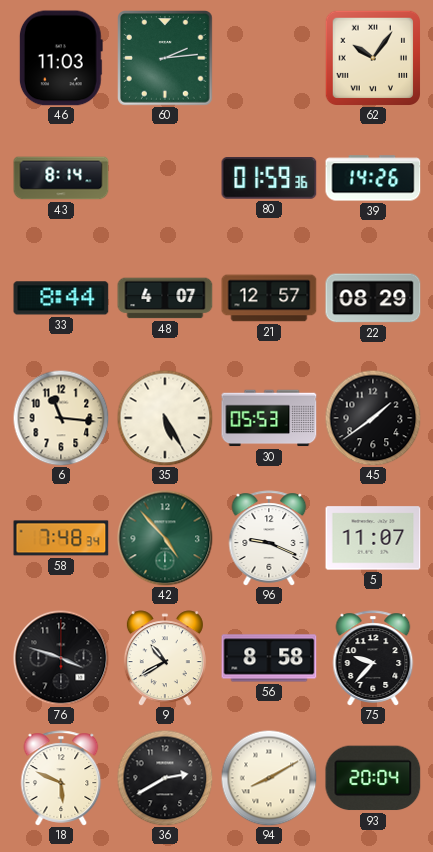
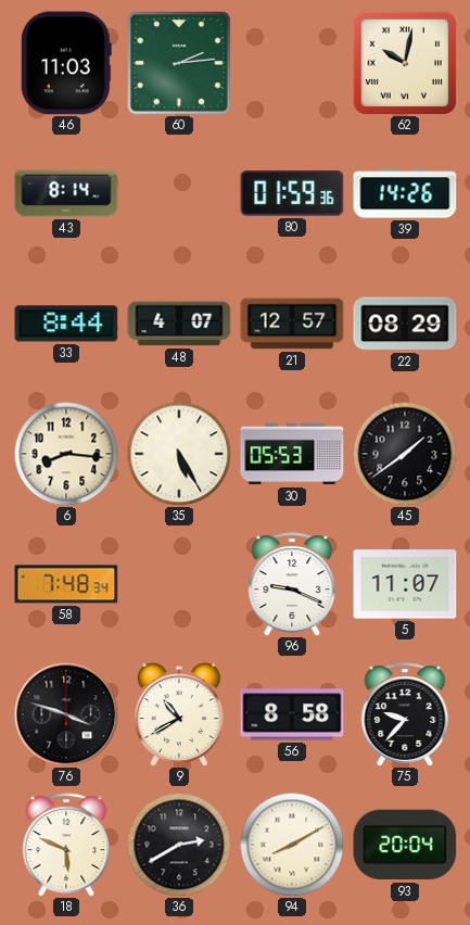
62: 10:06 -> 10:02 (404, 62)
6: 11:16 -> 8:16 (66, 454)
42: 4:53 -> none (165, 538)
